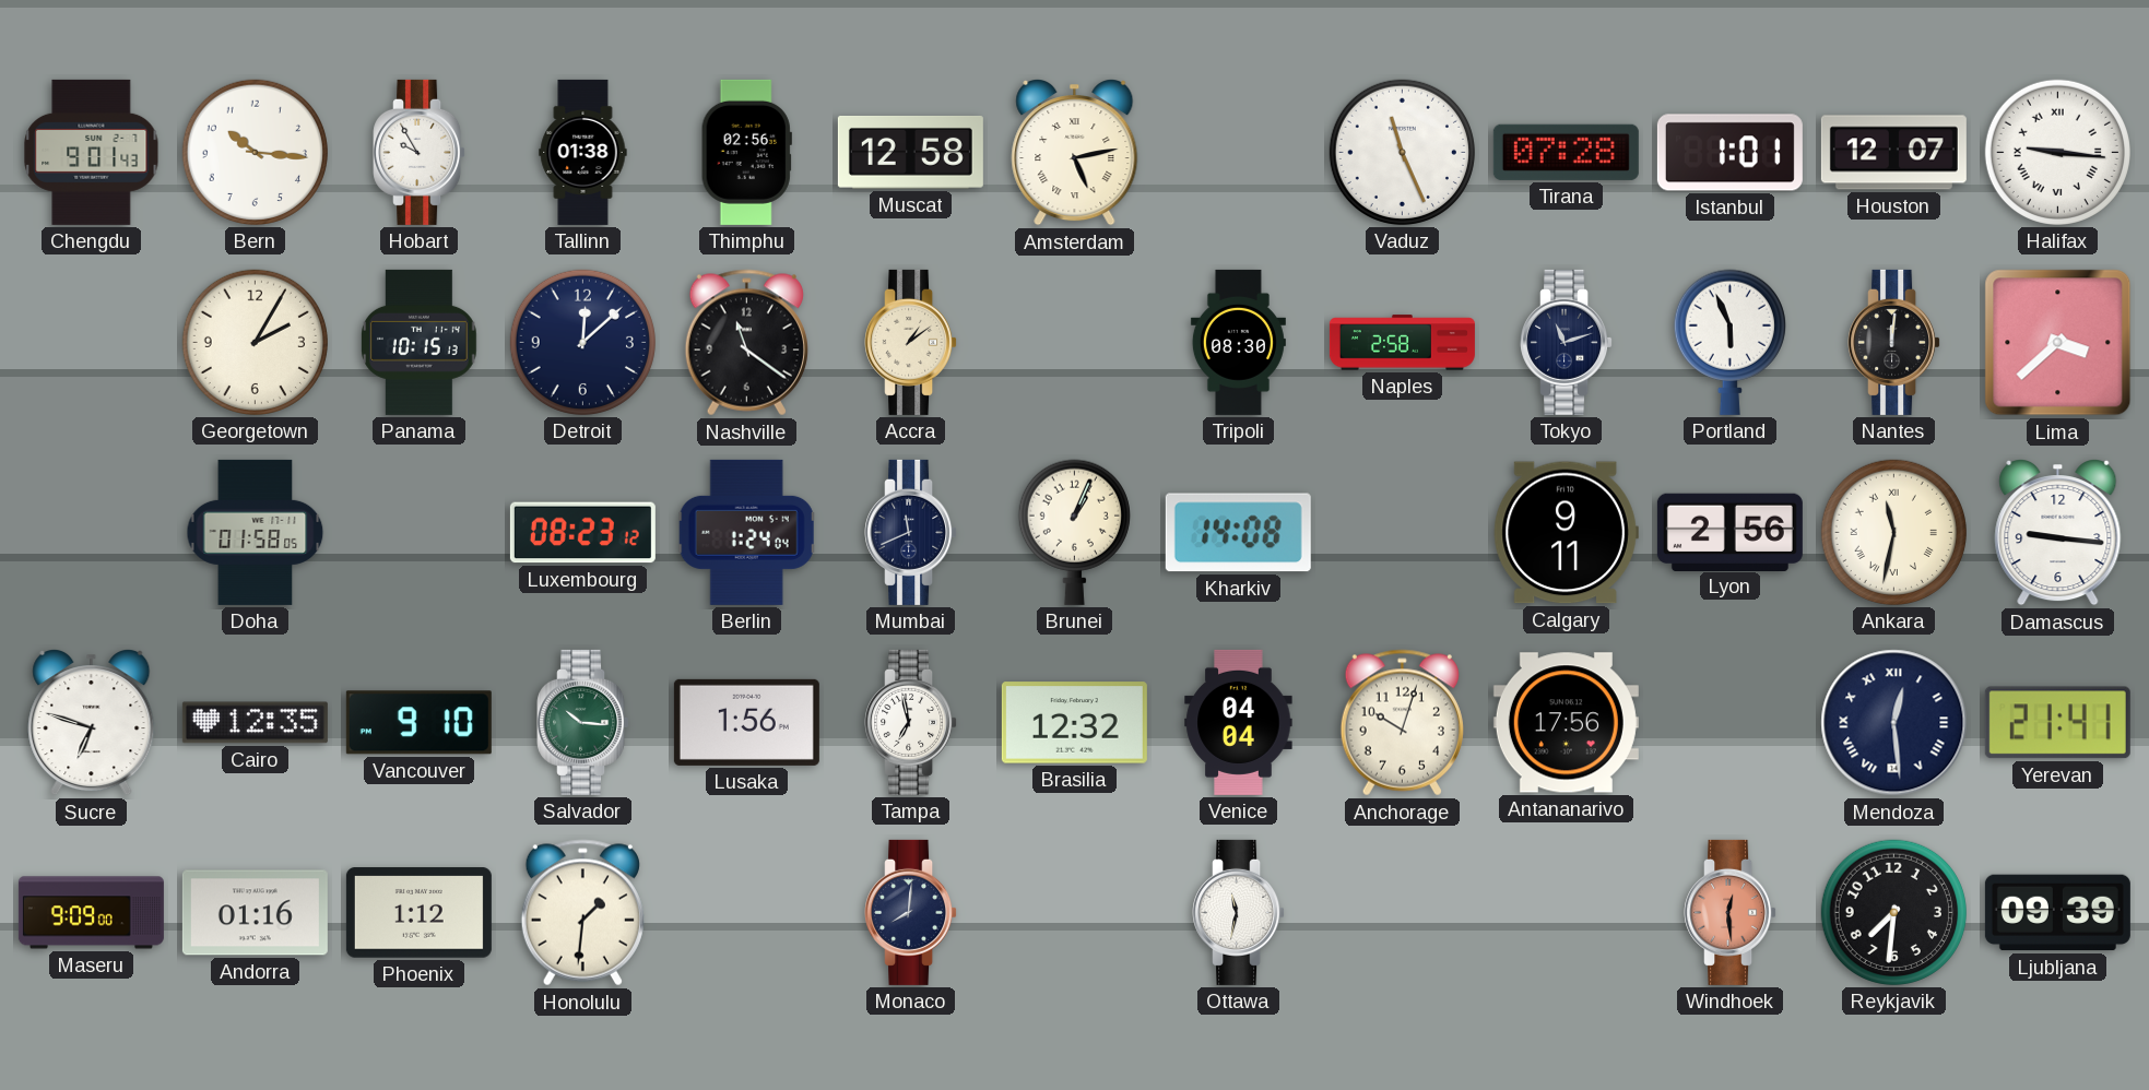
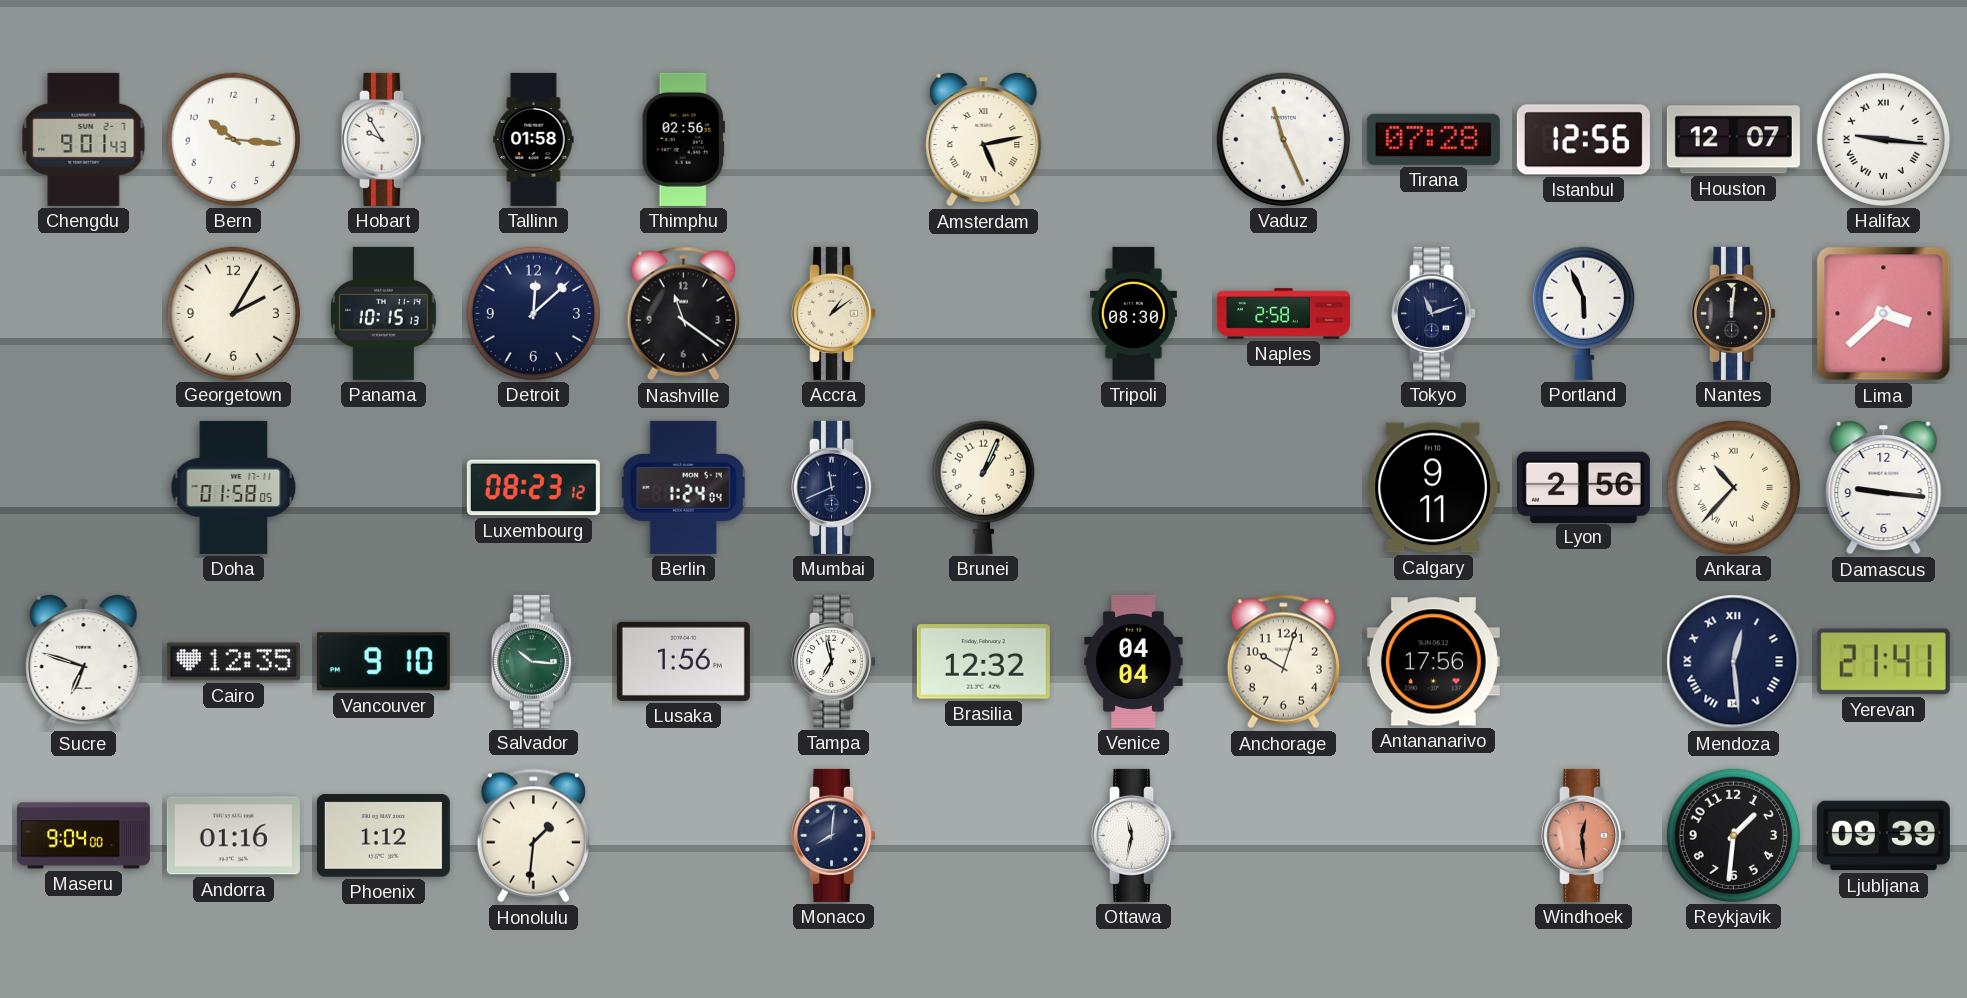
Tallinn: 01:38 -> 01:58 (534, 139)
Muscat: 12:58 -> none (910, 153)
Istanbul: 1:01 -> 12:56 (1583, 140)
Kharkiv: 14:08 -> none (1238, 533)
Ankara: 11:32 -> 10:37 (1733, 487)
Maseru: 9:09 -> 9:04 (83, 836)
Reykjavik: 7:31 -> 1:31 (1733, 835)
